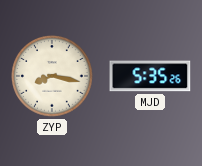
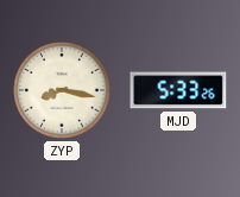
MJD: 5:35 -> 5:33 (178, 90)
